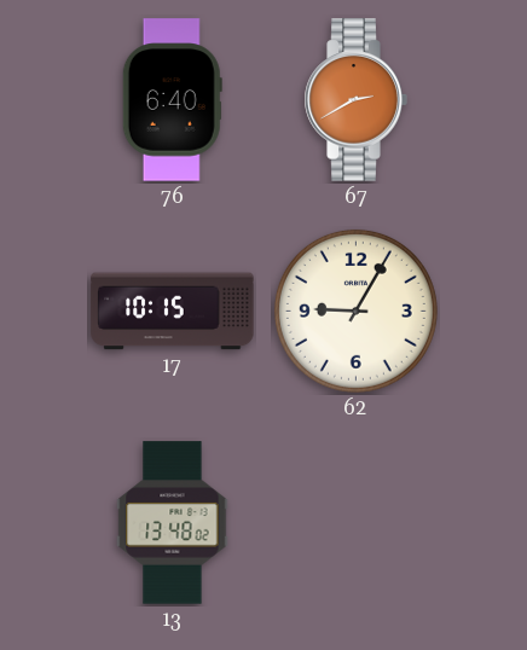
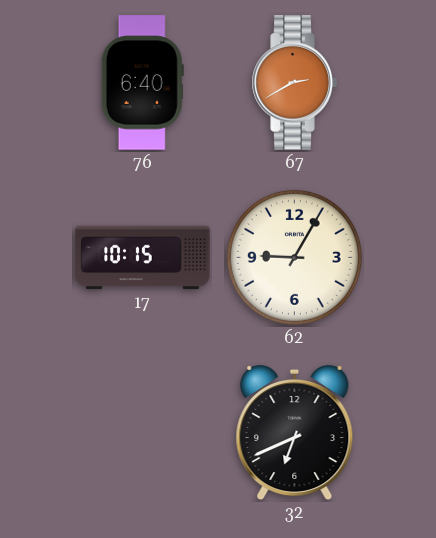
13: 13:48 -> none (173, 523)
32: none -> 6:41 (295, 433)
